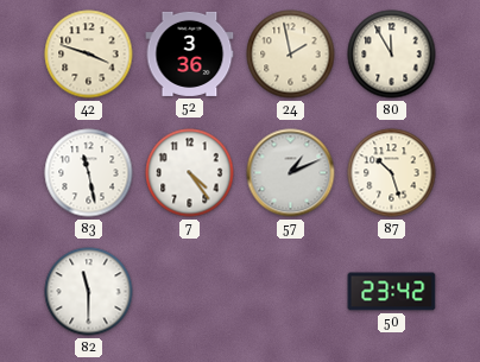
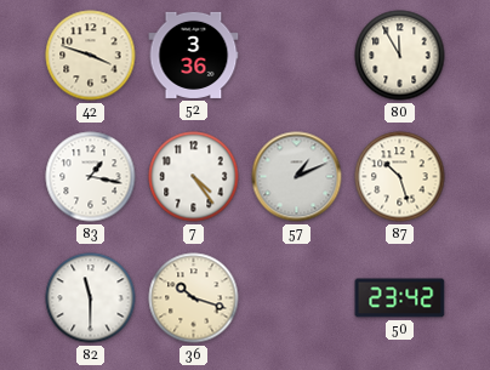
24: 1:58 -> none (291, 55)
83: 11:28 -> 1:17 (91, 177)
36: none -> 10:18 (194, 298)
